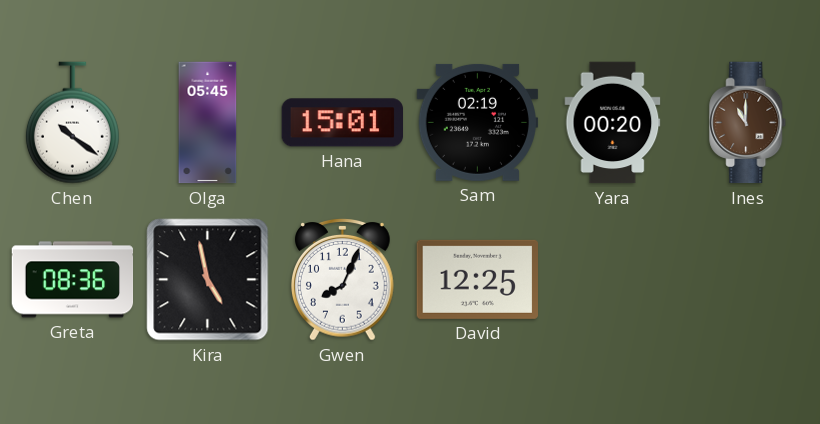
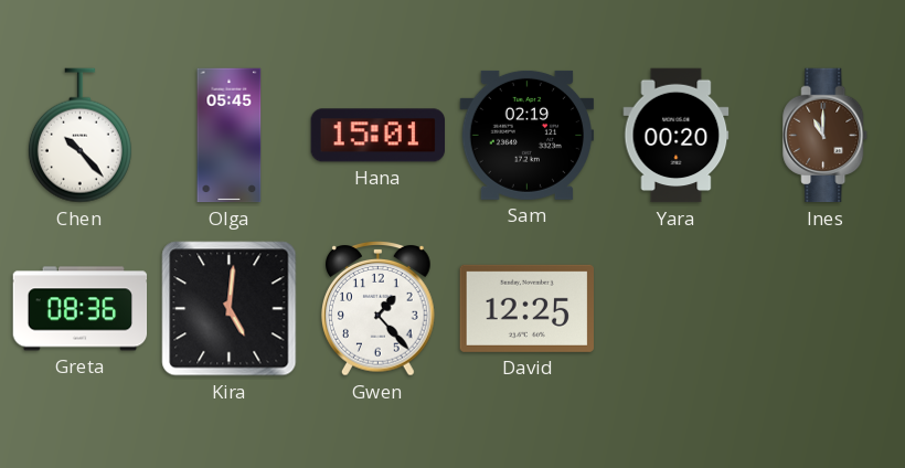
Chen: 10:21 -> 10:23 (79, 136)
Kira: 4:58 -> 5:01 (230, 309)
Gwen: 8:04 -> 1:23 (379, 309)
